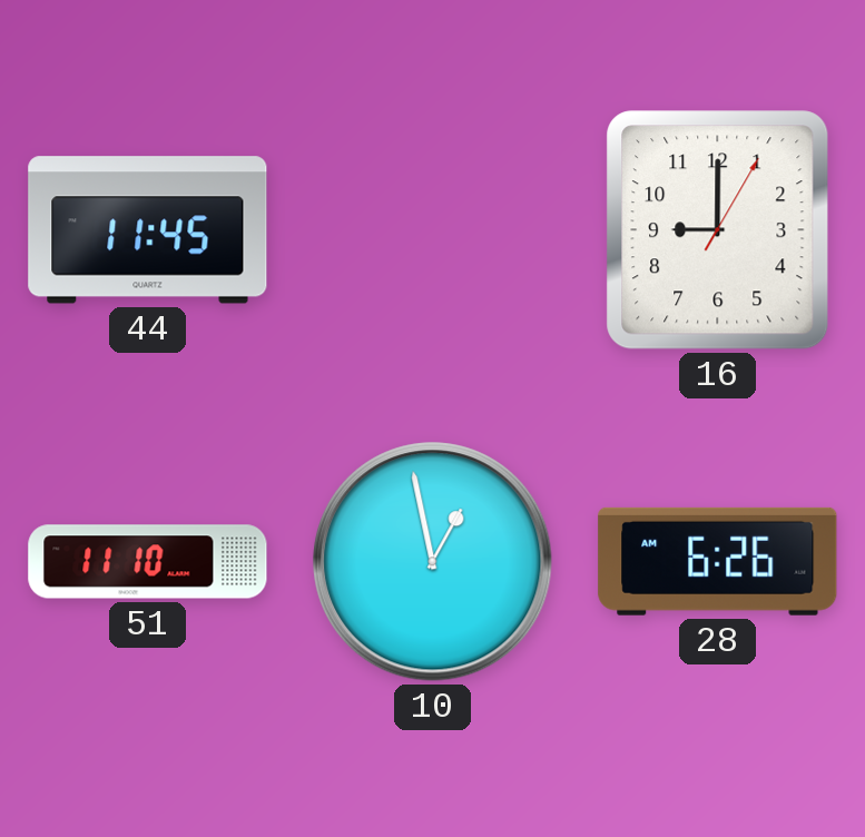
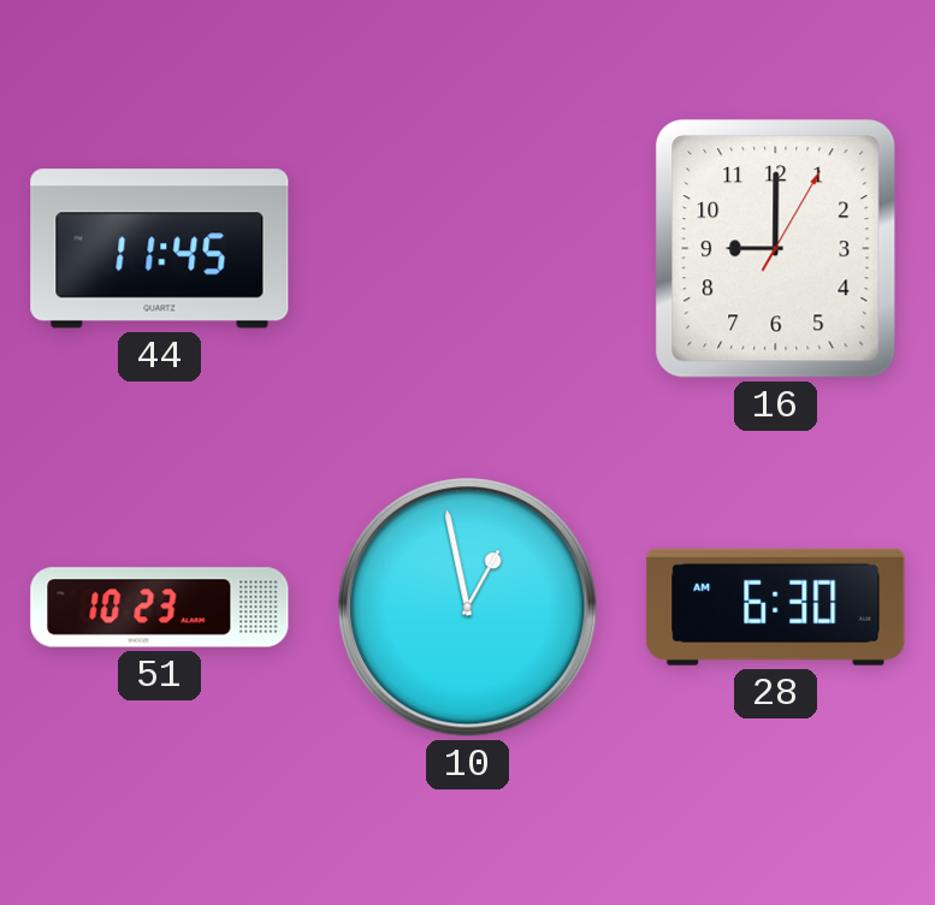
51: 11:10 -> 10:23 (160, 608)
28: 6:26 -> 6:30 (776, 607)
